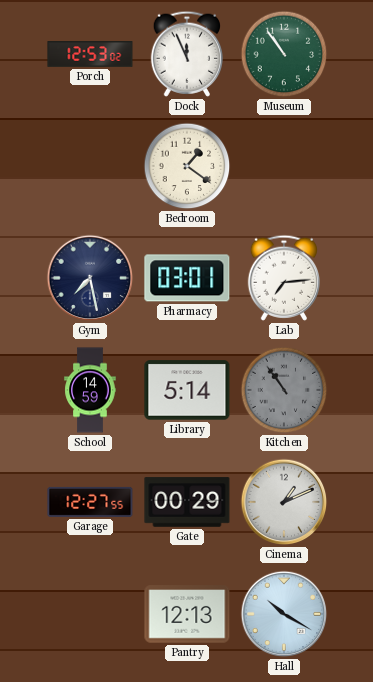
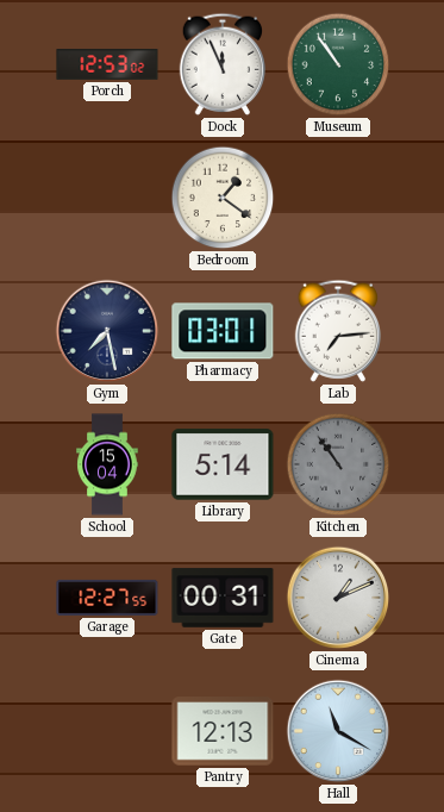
School: 14:59 -> 15:04 (107, 464)
Gate: 00:29 -> 00:31 (223, 598)
Hall: 10:20 -> 11:20 (338, 731)
